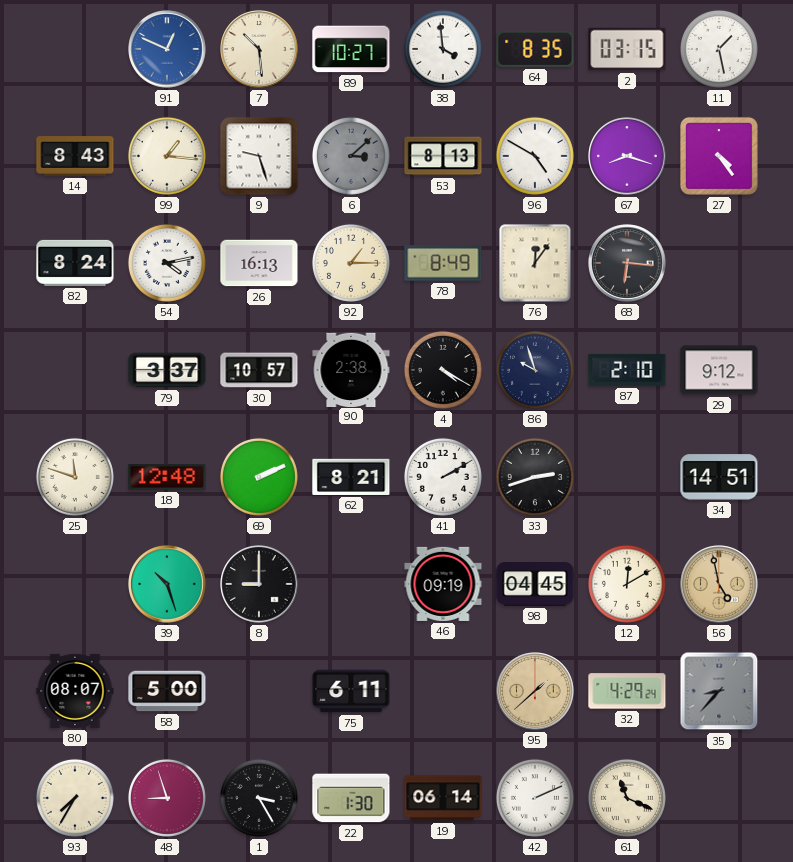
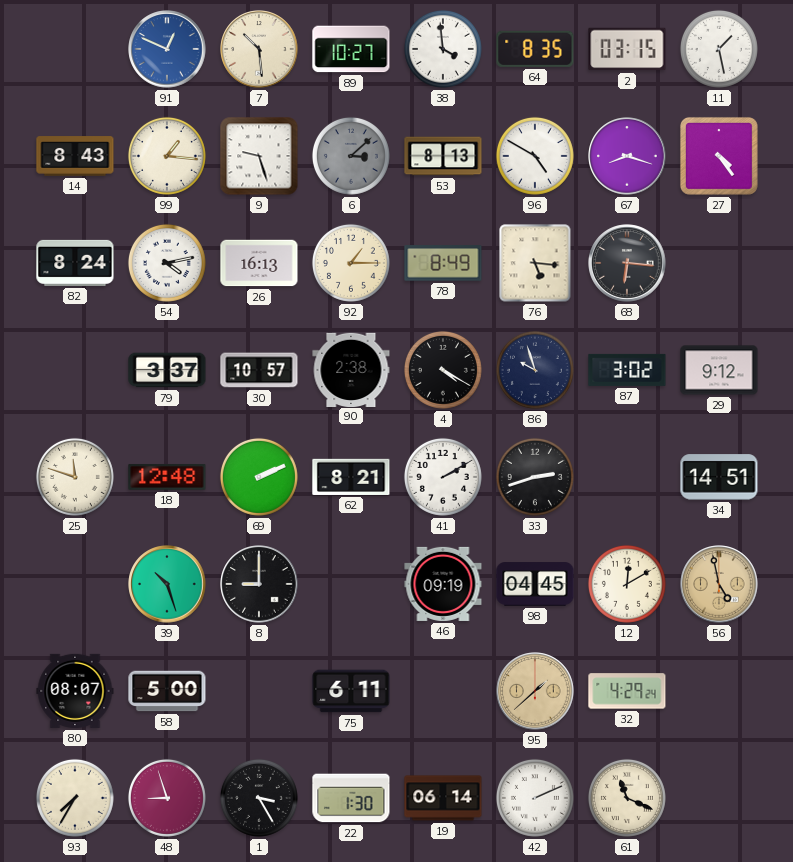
76: 12:06 -> 5:16 (535, 263)
87: 2:10 -> 3:02 (627, 370)
35: 8:37 -> none (719, 691)
